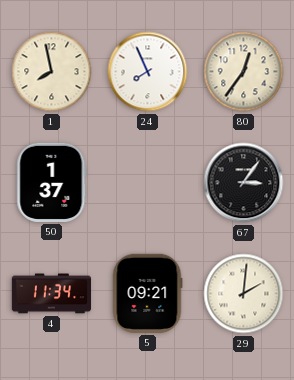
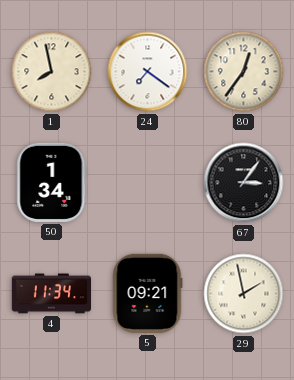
24: 7:56 -> 7:21 (148, 72)
50: 1:37 -> 1:34 (52, 182)
29: 2:01 -> 1:58 (244, 294)
